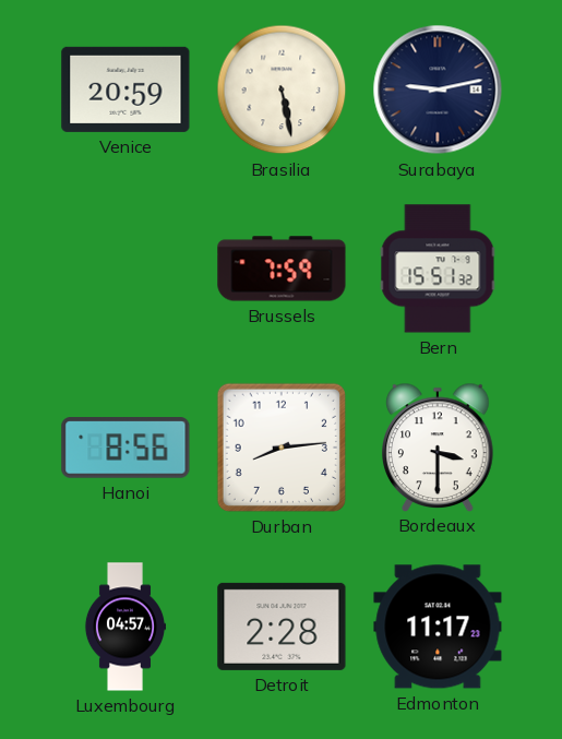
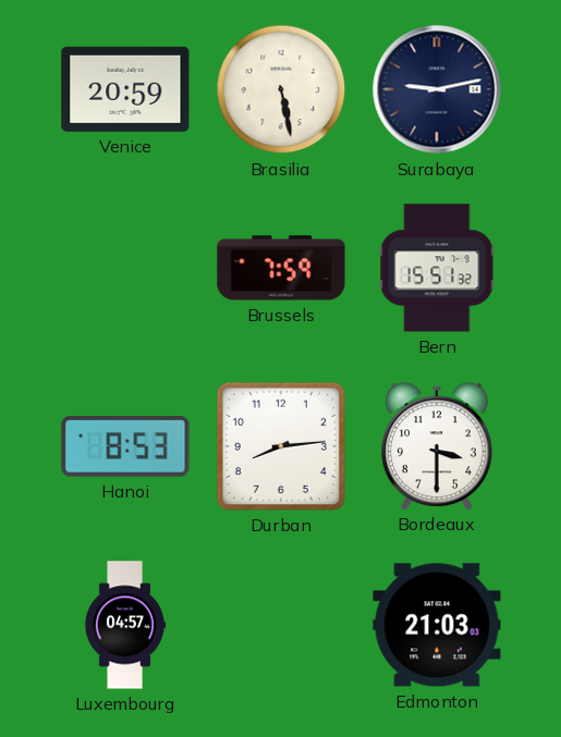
Hanoi: 8:56 -> 8:53 (125, 446)
Detroit: 2:28 -> none (282, 627)
Edmonton: 11:17 -> 21:03 (437, 625)
